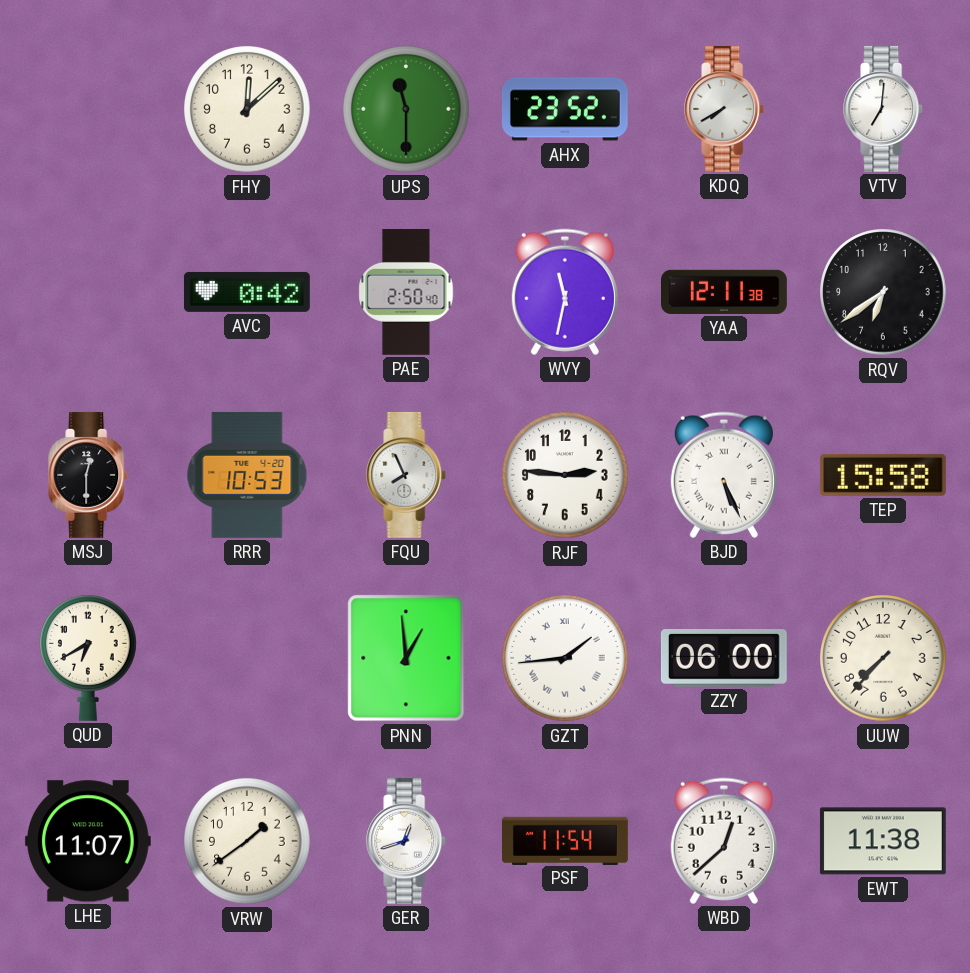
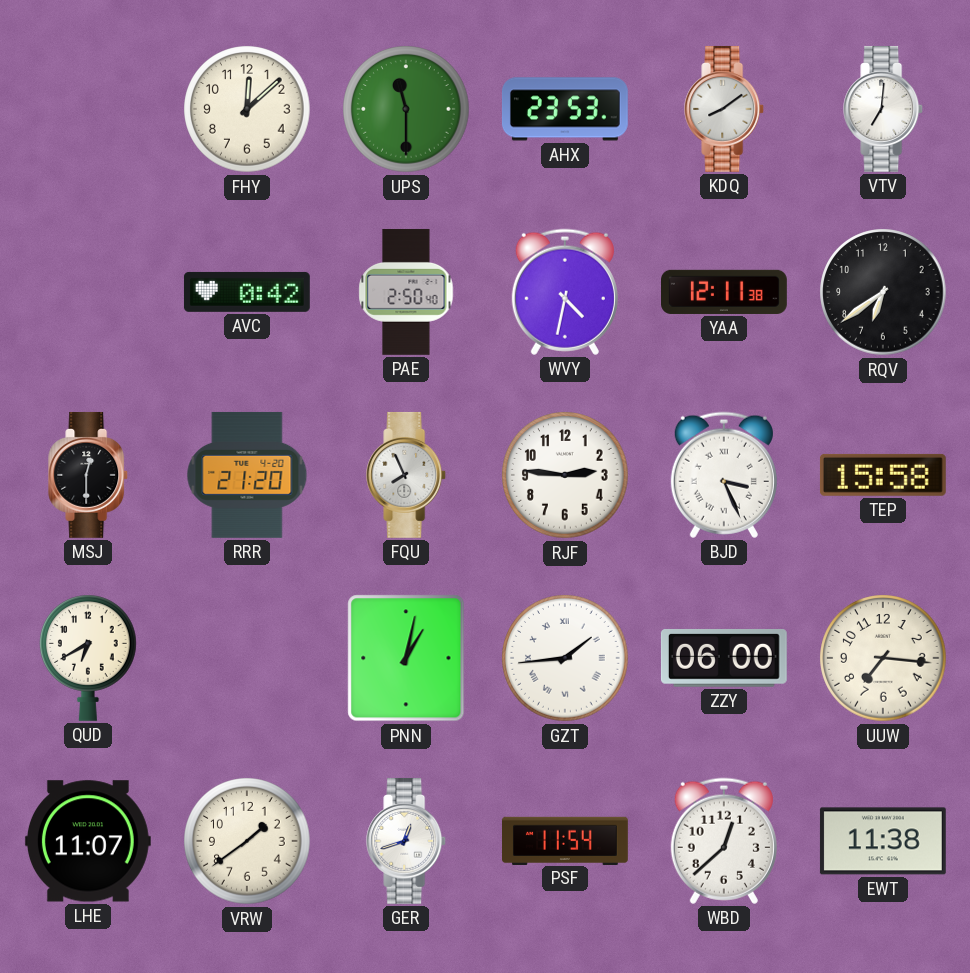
AHX: 23:52 -> 23:53 (565, 109)
KDQ: 7:40 -> 8:09 (725, 109)
WVY: 11:32 -> 4:32 (565, 292)
RRR: 10:53 -> 21:20 (247, 475)
BJD: 5:26 -> 3:26 (724, 475)
PNN: 12:59 -> 1:02 (406, 658)
UUW: 7:37 -> 7:16 (883, 658)
